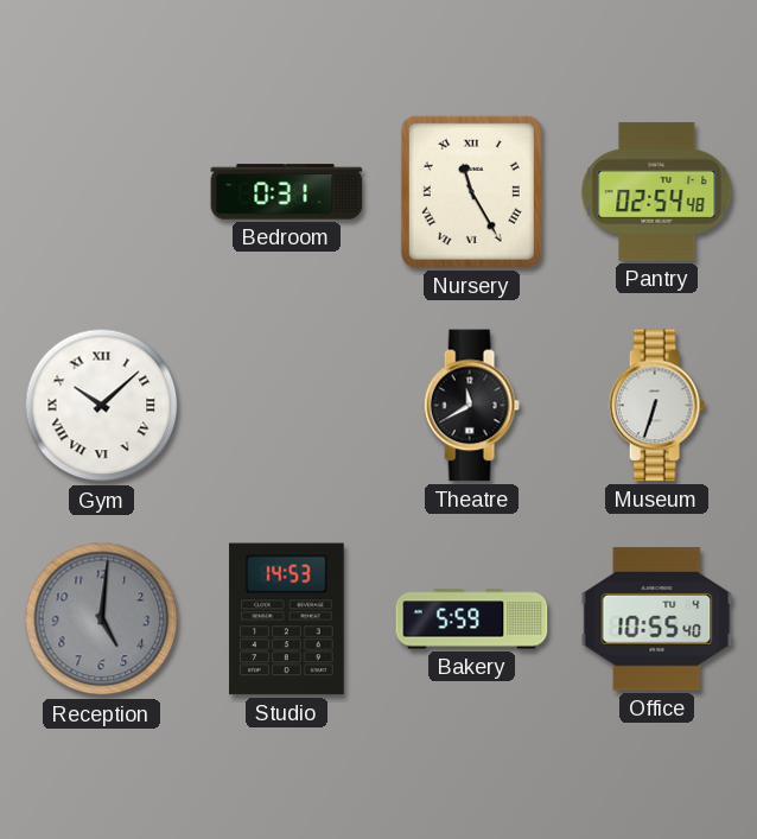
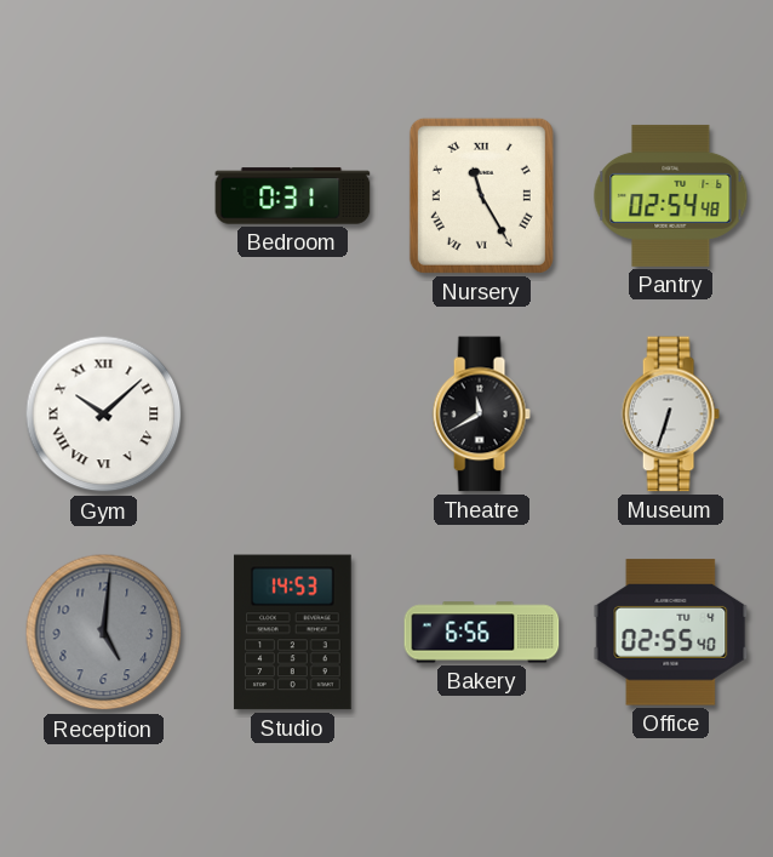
Bakery: 5:59 -> 6:56 (482, 633)
Office: 10:55 -> 02:55 (671, 633)
